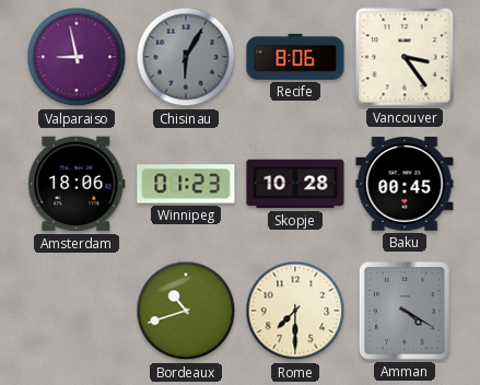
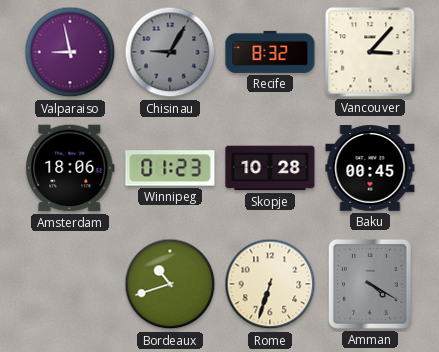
Chisinau: 6:05 -> 9:05 (170, 52)
Recife: 8:06 -> 8:32 (270, 52)
Vancouver: 3:24 -> 3:07 (370, 52)
Rome: 7:30 -> 6:33 (270, 284)
